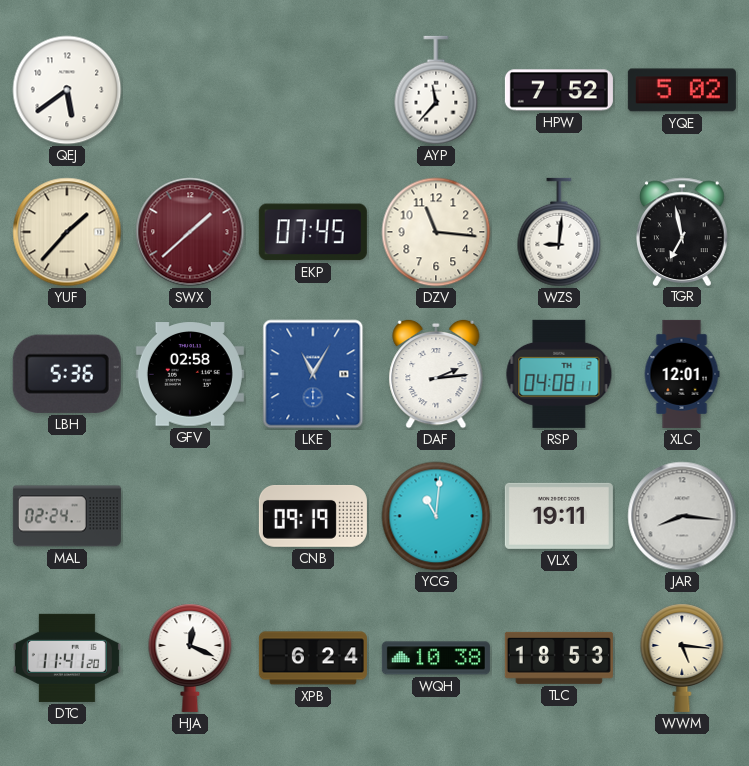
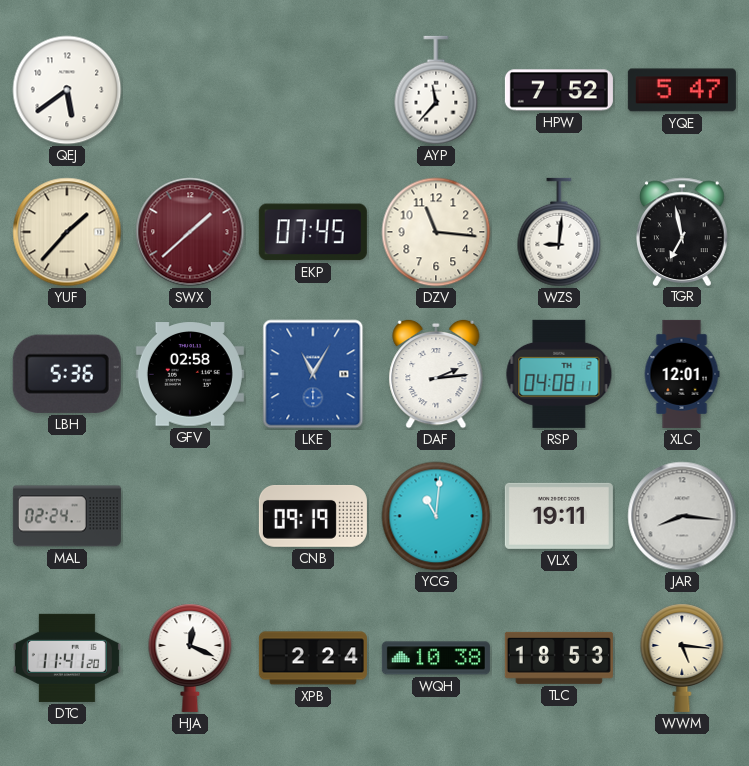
YQE: 5:02 -> 5:47 (682, 90)
XPB: 6:24 -> 2:24 (313, 658)
